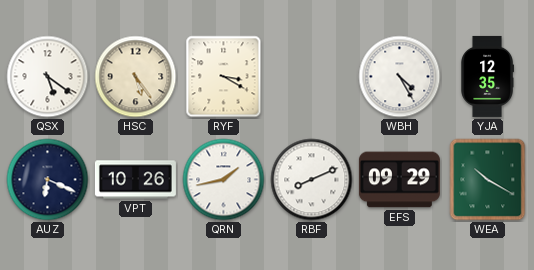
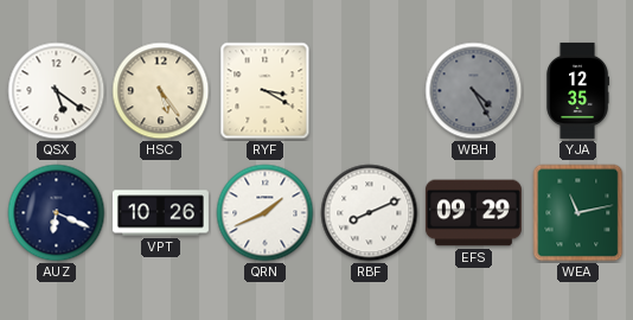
WBH dial: white -> grey (474, 91)
QRN: 1:43 -> 1:41 (266, 213)
WEA: 10:20 -> 11:13 (578, 213)
